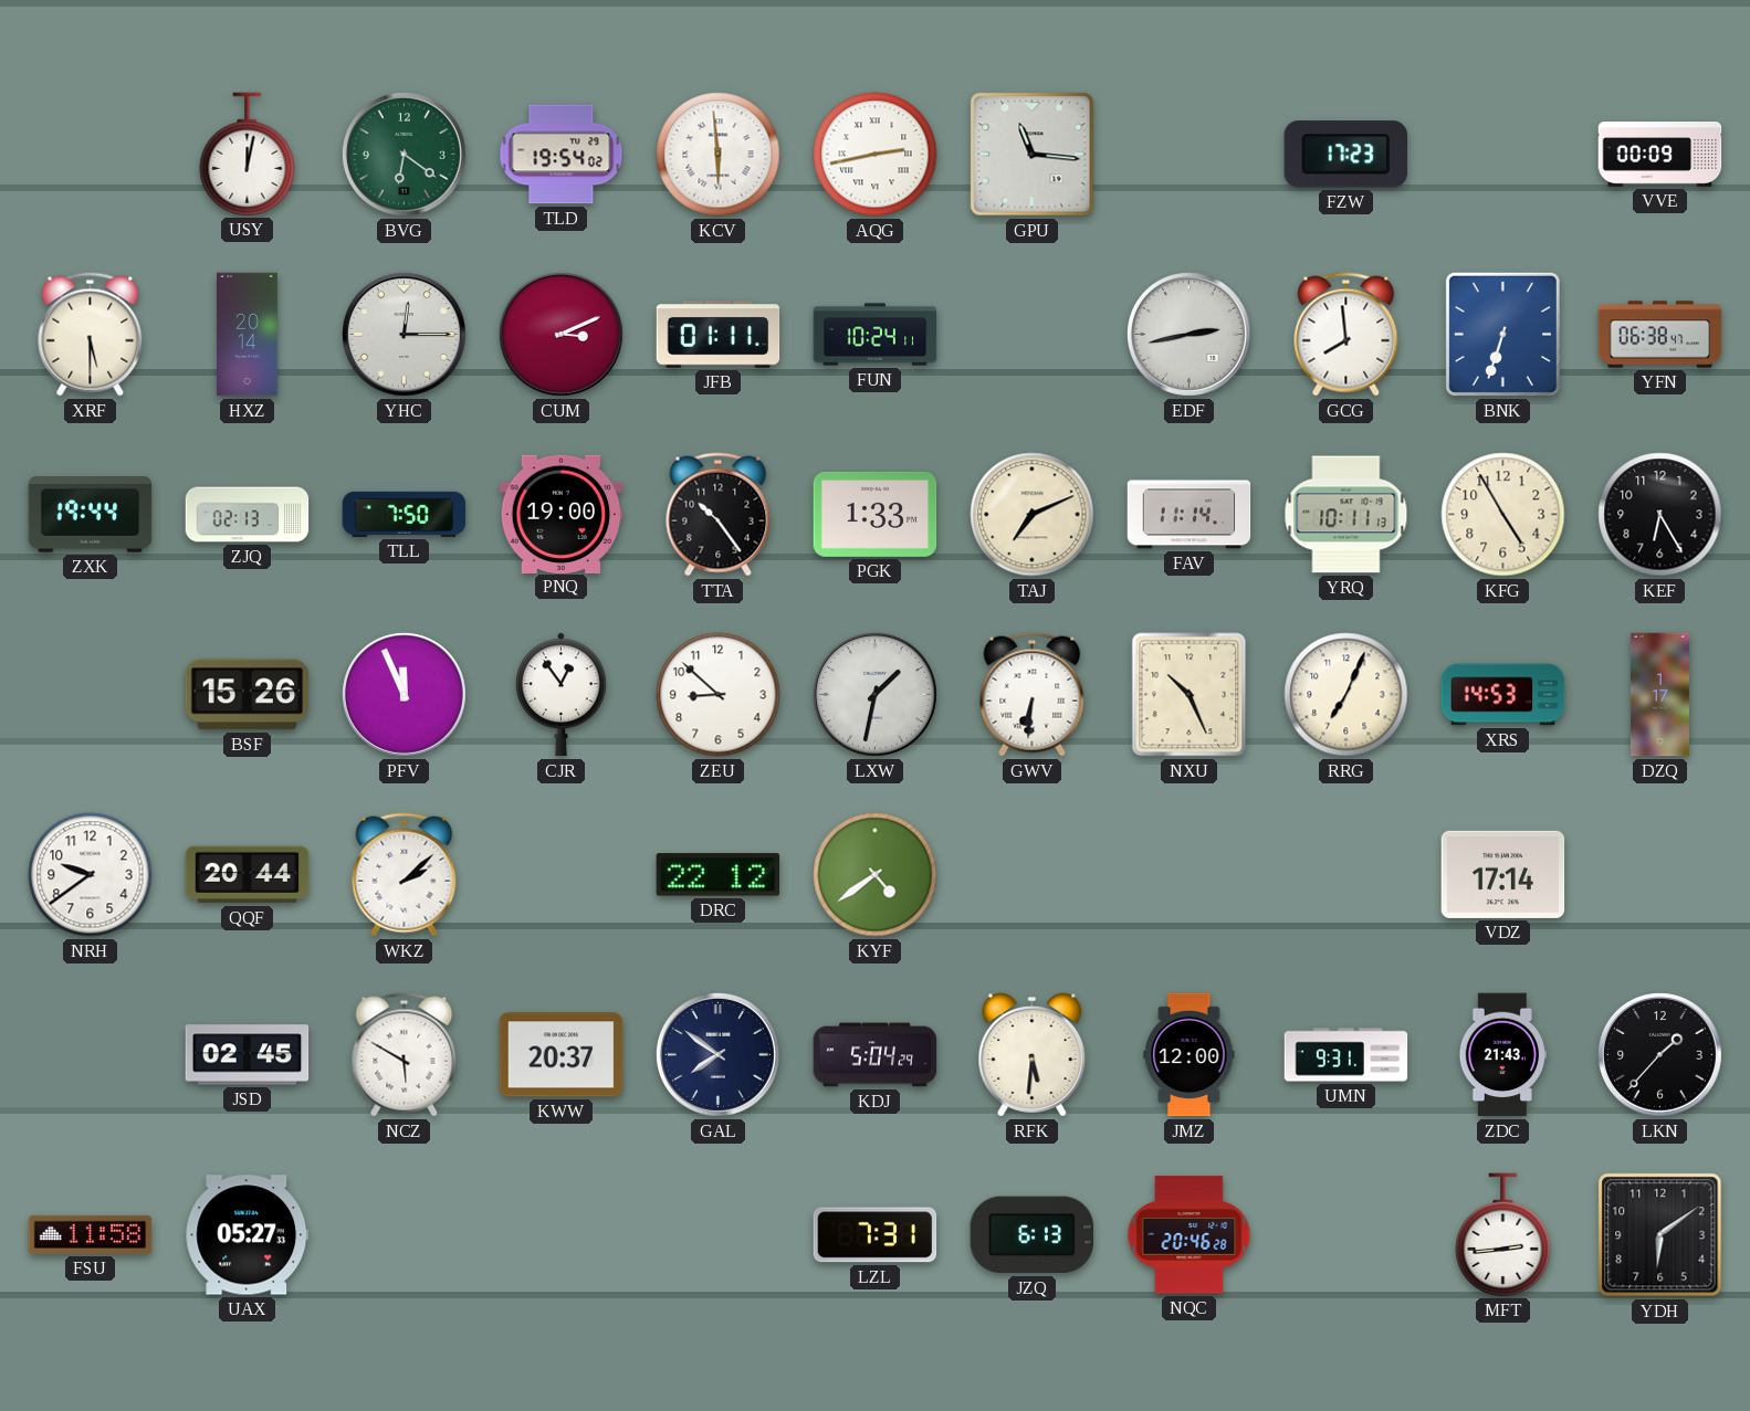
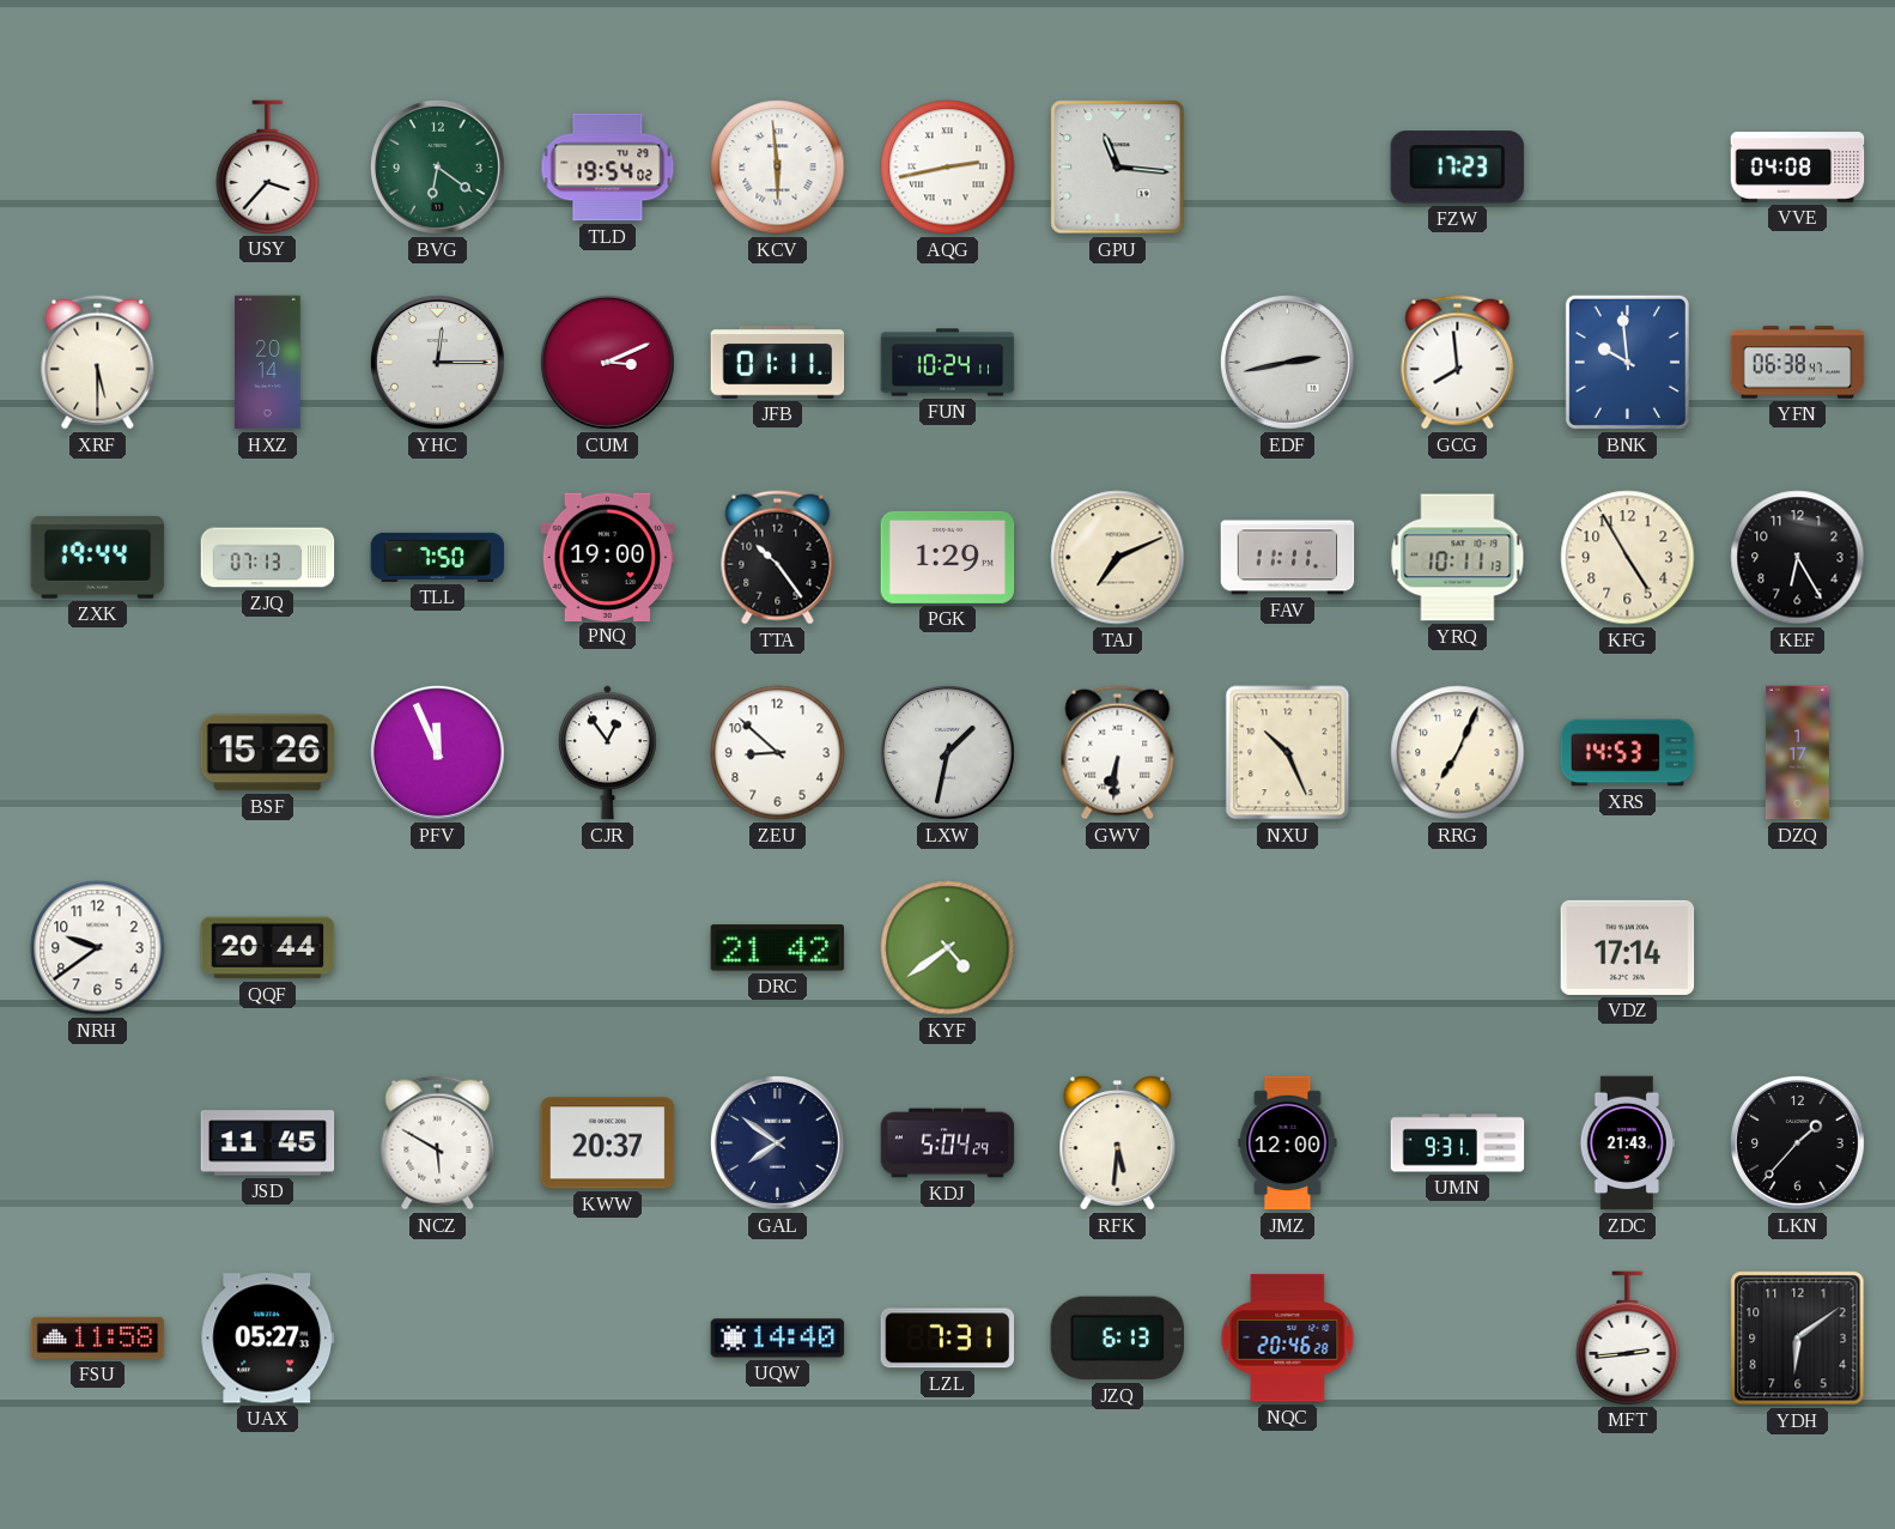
USY: 12:02 -> 3:37 (268, 166)
VVE: 00:09 -> 04:08 (1798, 168)
BNK: 6:33 -> 9:59 (1627, 362)
ZJQ: 02:13 -> 07:13 (268, 558)
PGK: 1:33 -> 1:29 (948, 557)
FAV: 11:14 -> 11:11 (1288, 558)
WKZ: 2:08 -> none (405, 875)
DRC: 22:12 -> 21:42 (778, 948)
JSD: 02:45 -> 11:45 (268, 1143)
UQW: none -> 14:40 (778, 1339)
